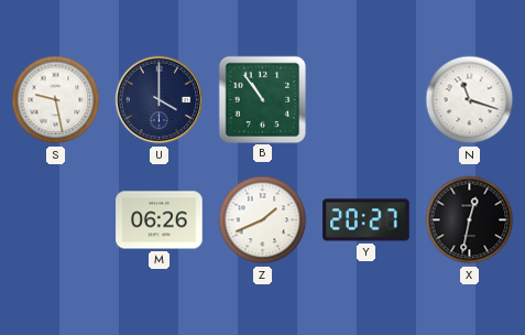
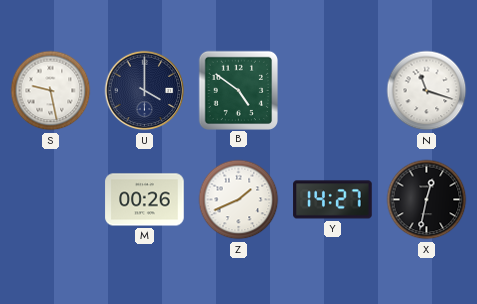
B: 10:54 -> 4:51 (238, 90)
M: 06:26 -> 00:26 (145, 200)
Y: 20:27 -> 14:27 (333, 200)
